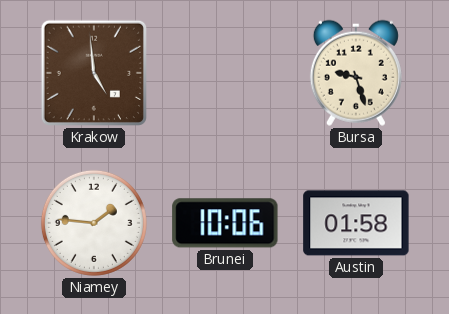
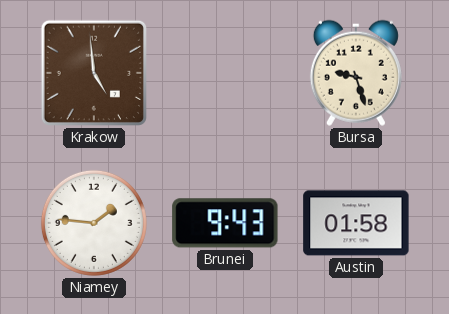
Brunei: 10:06 -> 9:43 (225, 223)
